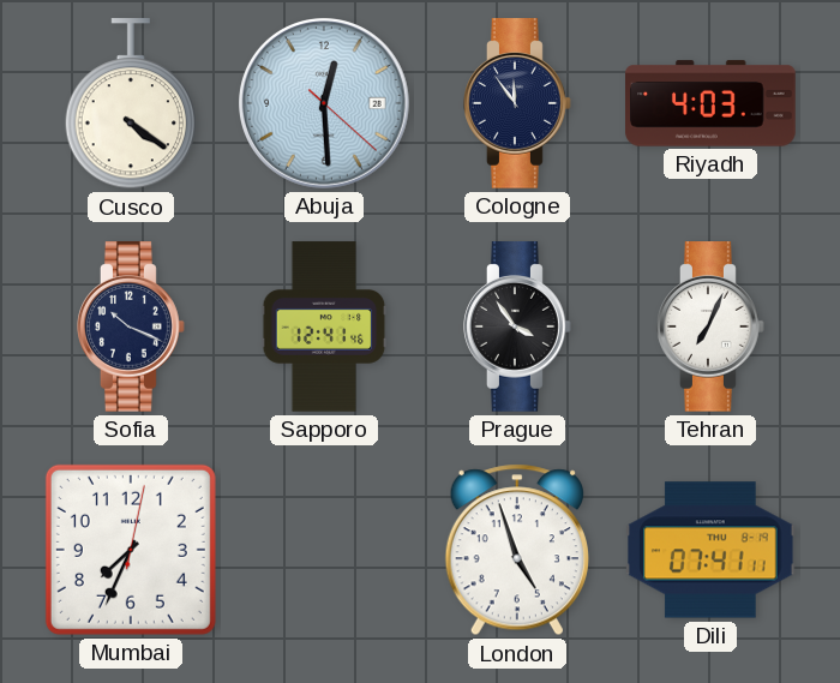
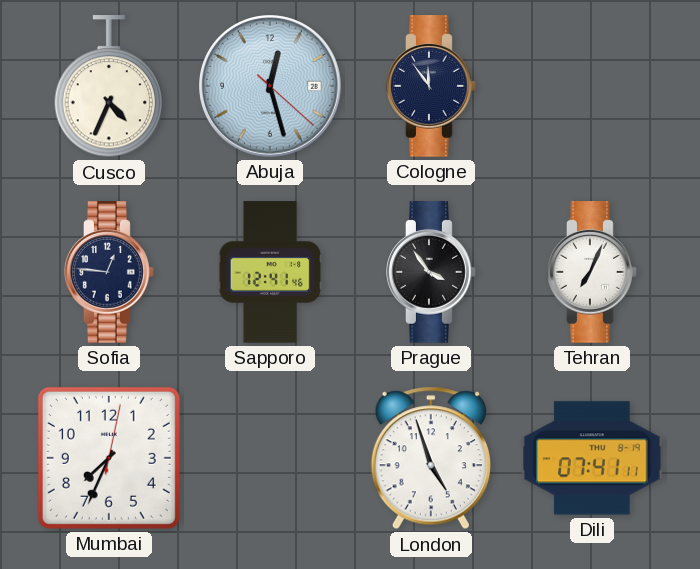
Cusco: 4:21 -> 4:34 (109, 87)
Abuja: 12:29 -> 12:27 (271, 87)
Riyadh: 4:03 -> none (710, 103)
Sofia: 10:19 -> 12:46 (109, 272)
